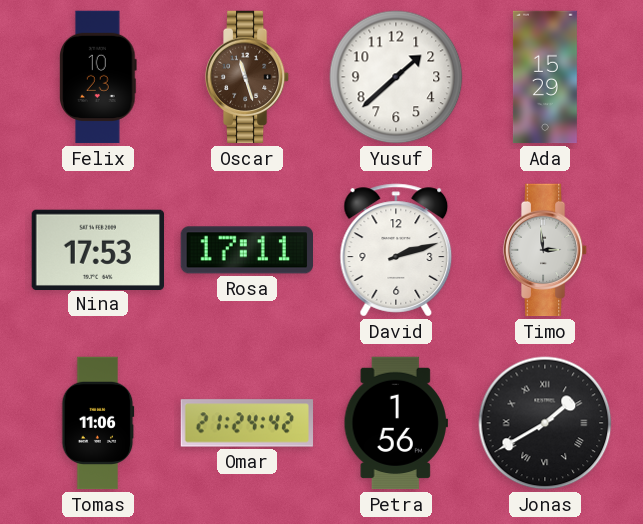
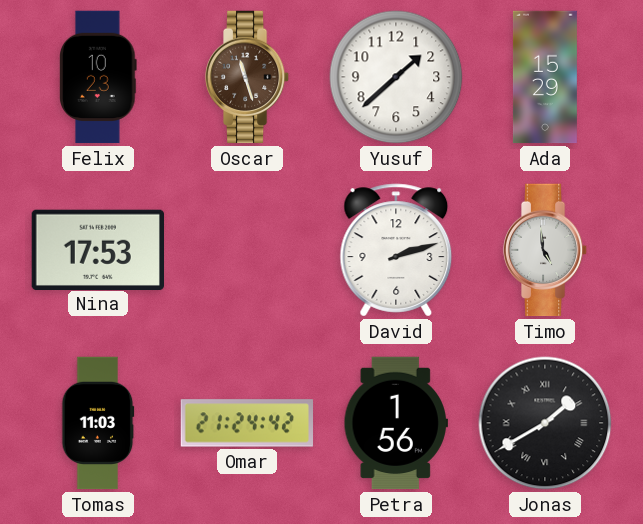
Rosa: 17:11 -> none (246, 250)
Timo: 2:59 -> 4:59 (545, 250)
Tomas: 11:06 -> 11:03 (98, 423)
